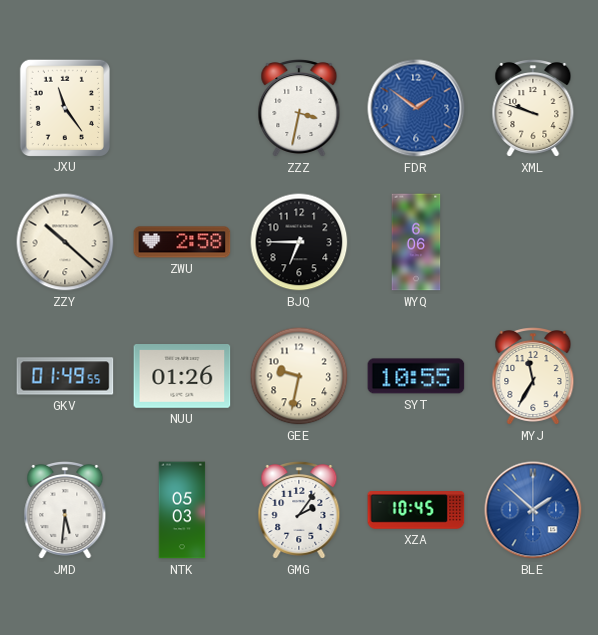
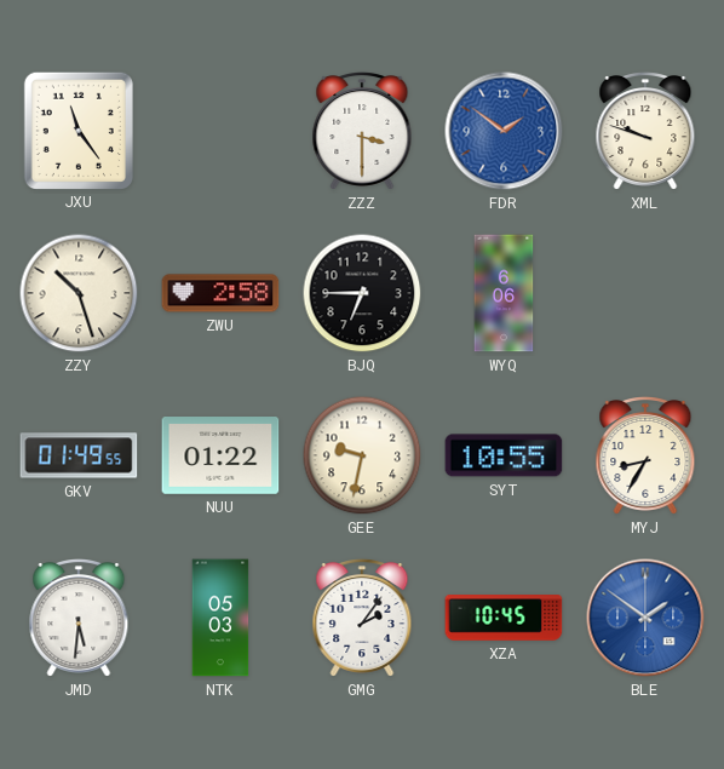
ZZZ: 3:32 -> 3:30 (362, 132)
ZZY: 10:22 -> 10:27 (79, 293)
NUU: 01:26 -> 01:22 (220, 457)
MYJ: 11:35 -> 8:35 (645, 457)
BLE: 1:52 -> 1:51 (645, 618)
